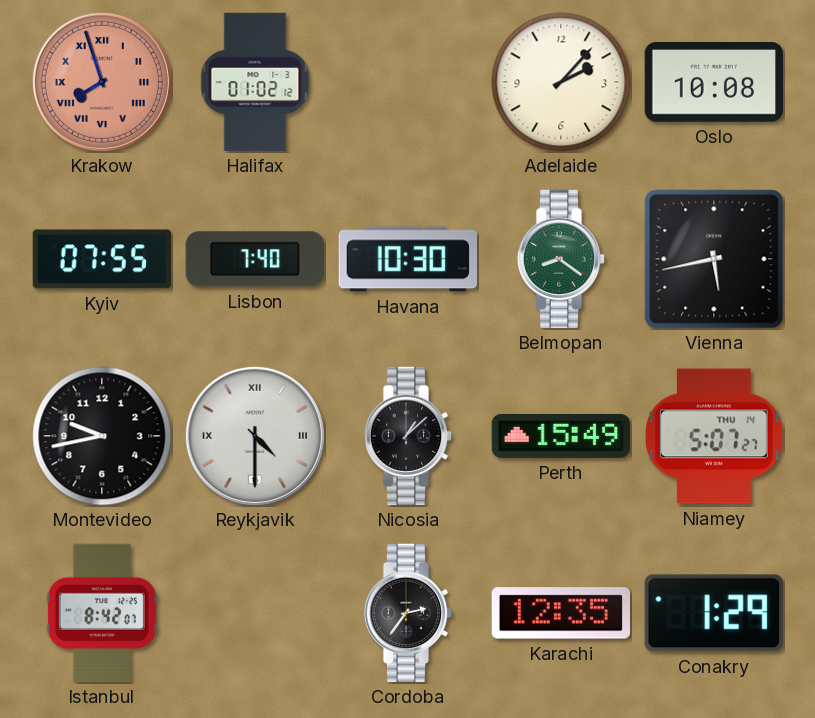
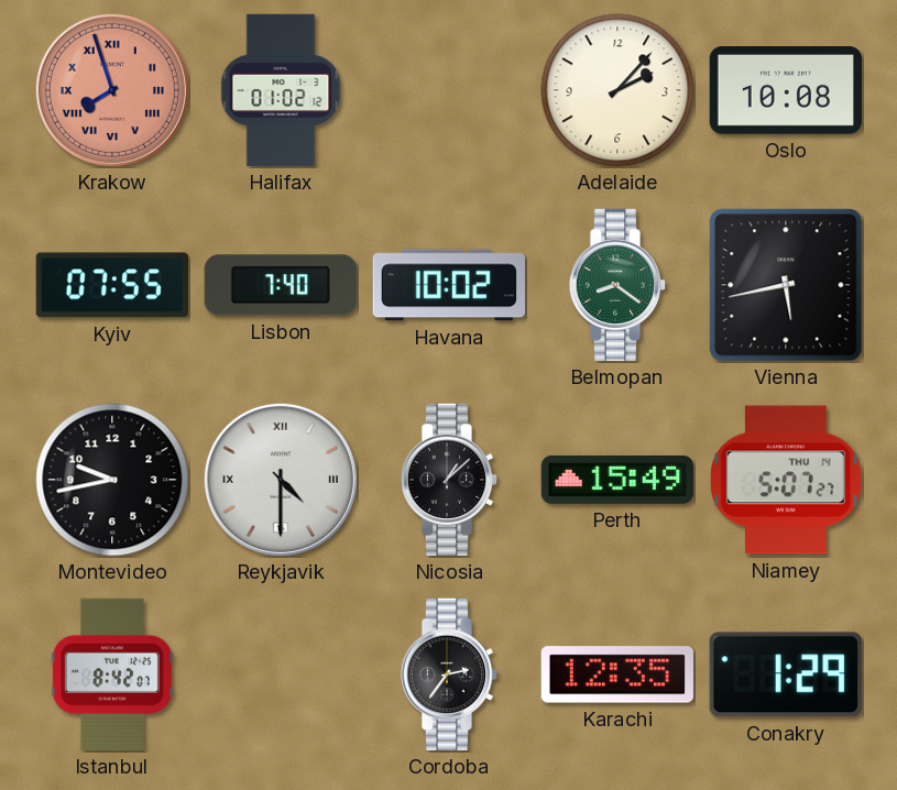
Havana: 10:30 -> 10:02 (448, 285)
